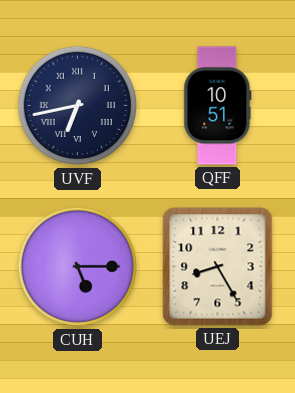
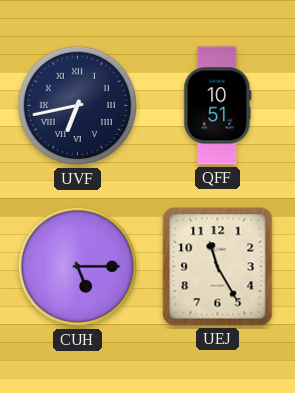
UEJ: 8:25 -> 11:25 (218, 267)
